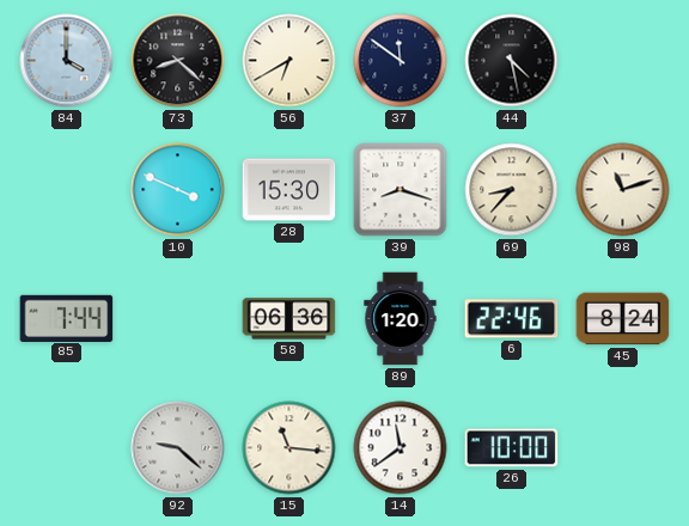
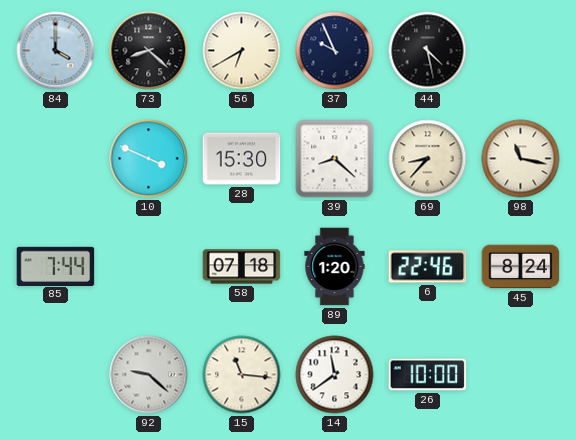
37: 11:51 -> 9:56 (335, 51)
39: 8:18 -> 8:22 (335, 159)
98: 11:12 -> 11:17 (521, 159)
58: 06:36 -> 07:18 (242, 267)
